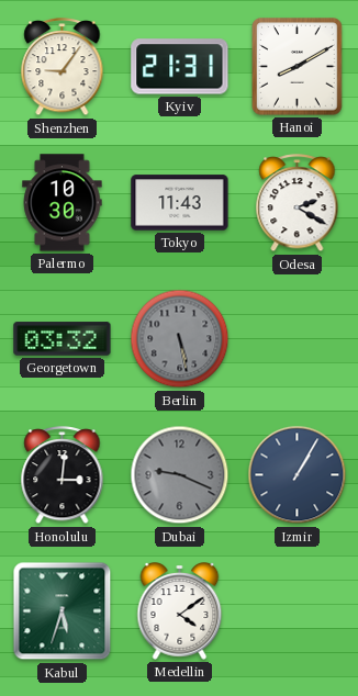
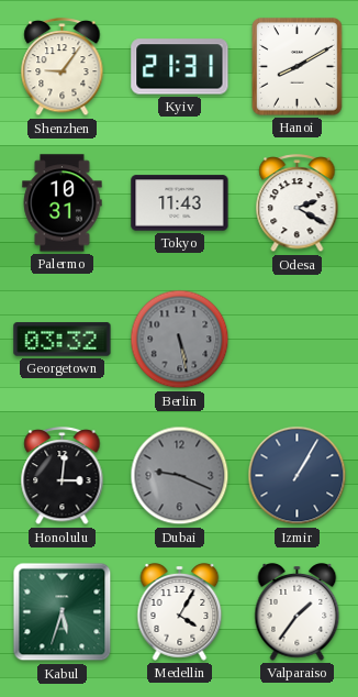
Palermo: 10:30 -> 10:31 (63, 203)
Medellin: 4:09 -> 4:05 (180, 612)
Valparaiso: none -> 1:36 (298, 612)
